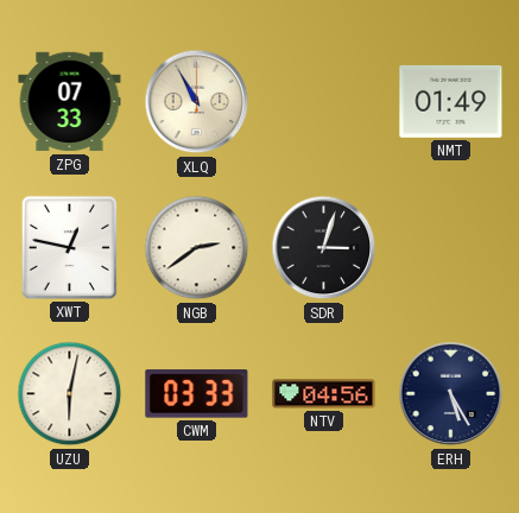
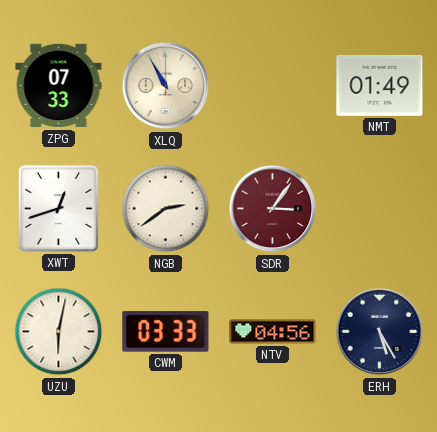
XWT: 12:47 -> 12:42 (58, 208)
SDR: 3:03 -> 3:06 (273, 209)
SDR dial: black -> burgundy (273, 209)
